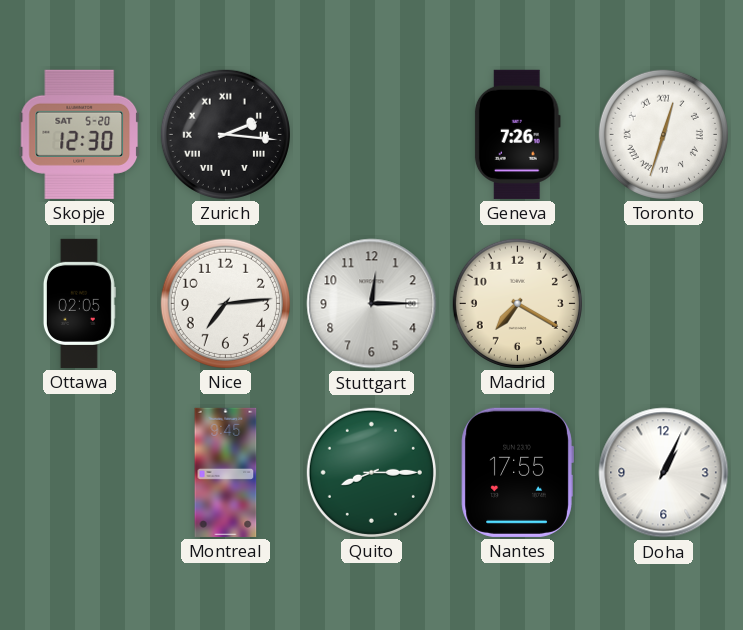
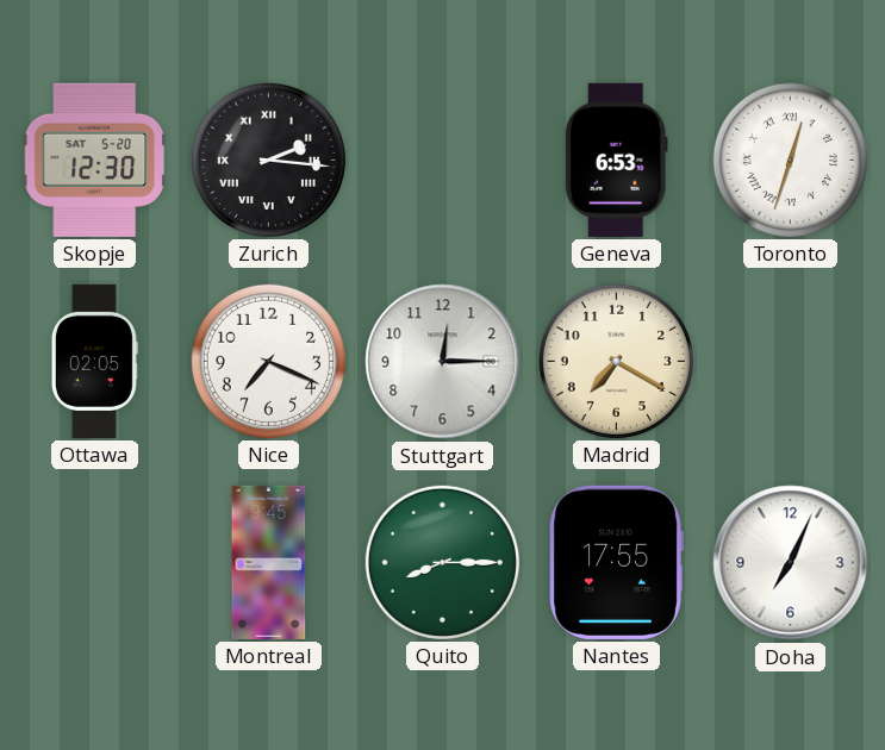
Geneva: 7:26 -> 6:53 (616, 160)
Nice: 7:14 -> 7:19 (268, 361)
Doha: 1:04 -> 7:04 (791, 563)
